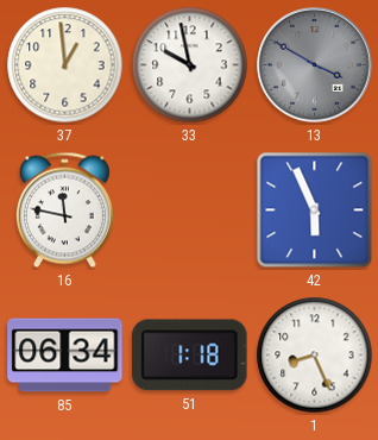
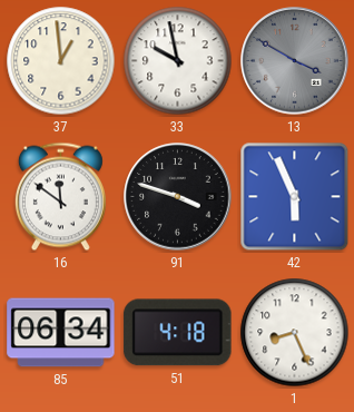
16: 11:47 -> 11:51 (60, 197)
91: none -> 3:48 (178, 197)
51: 1:18 -> 4:18 (178, 333)
